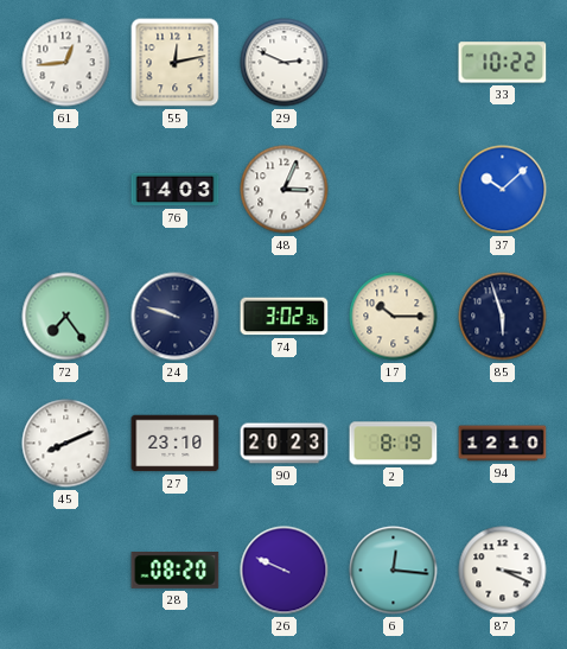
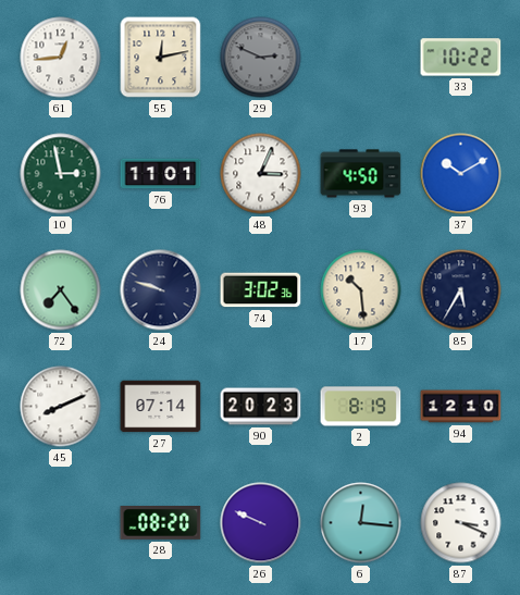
29 dial: white -> grey (261, 58)
10: none -> 2:58 (61, 174)
76: 14:03 -> 11:01 (161, 174)
93: none -> 4:50 (361, 174)
37: 10:08 -> 10:10 (461, 174)
17: 10:15 -> 10:29 (361, 290)
85: 5:57 -> 5:35 (461, 290)
27: 23:10 -> 07:14 (161, 407)
